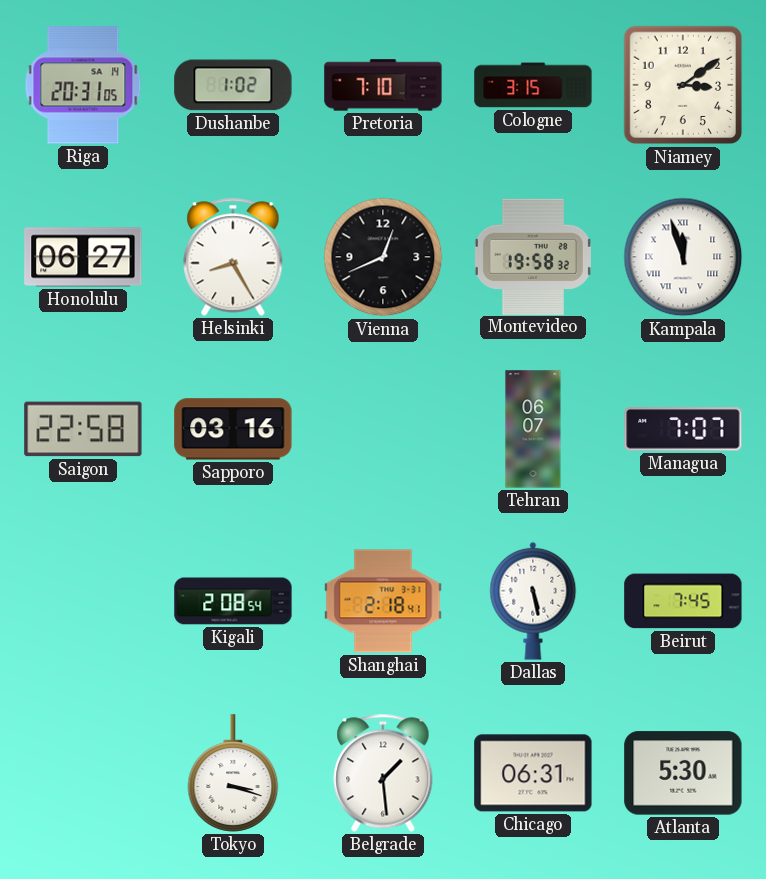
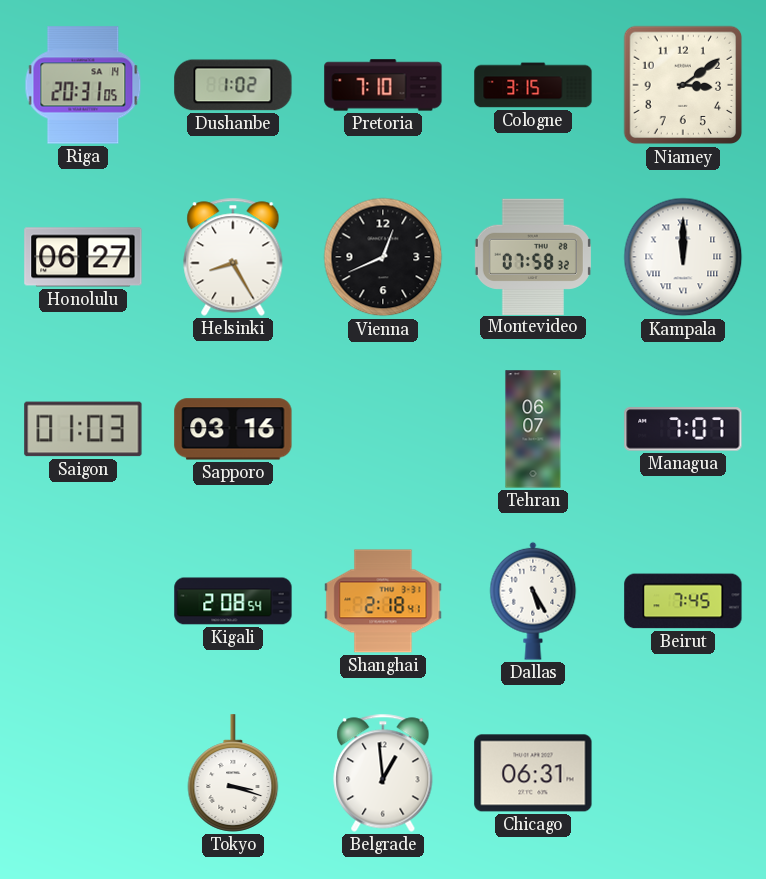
Montevideo: 19:58 -> 07:58 (533, 256)
Kampala: 11:57 -> 12:00 (683, 257)
Saigon: 22:58 -> 01:03 (83, 429)
Dallas: 5:28 -> 5:25 (533, 601)
Belgrade: 1:29 -> 12:59 (383, 773)
Atlanta: 5:30 -> none (683, 773)
